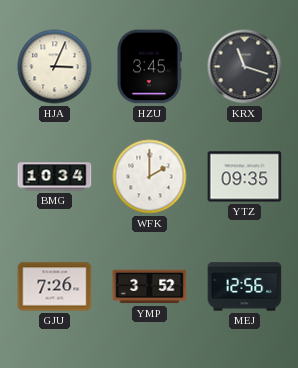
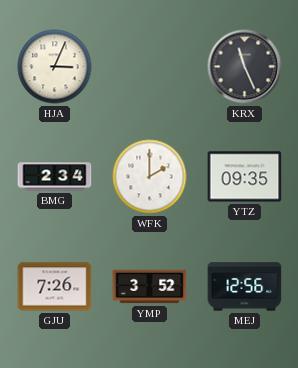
HZU: 3:45 -> none (149, 67)
KRX: 11:18 -> 11:26 (245, 67)
BMG: 10:34 -> 2:34 (55, 177)
